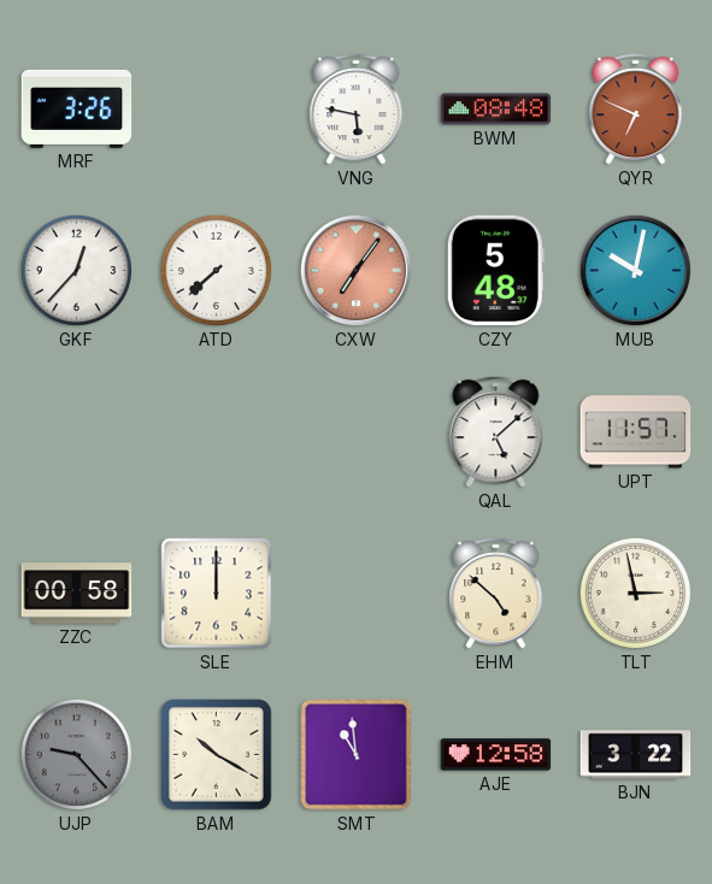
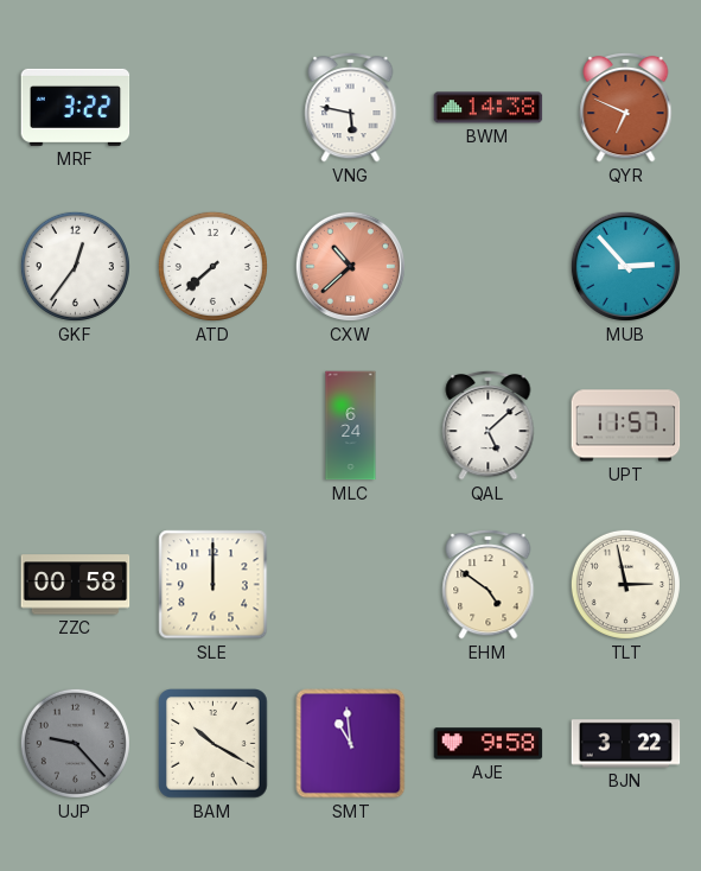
MRF: 3:26 -> 3:22 (76, 107)
BWM: 08:48 -> 14:38 (489, 108)
GKF: 12:37 -> 12:36 (75, 266)
CXW: 7:06 -> 10:38 (350, 266)
CZY: 5:48 -> none (495, 271)
MUB: 10:02 -> 2:53 (625, 266)
MLC: none -> 6:24 (351, 426)
EHM: 4:52 -> 4:51 (489, 584)
AJE: 12:58 -> 9:58 (489, 744)
